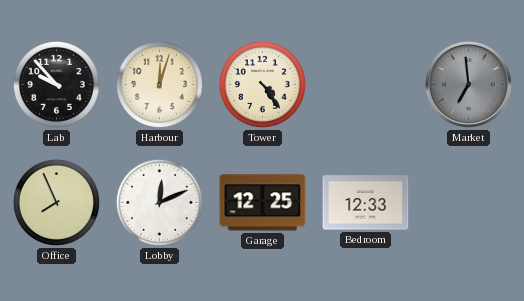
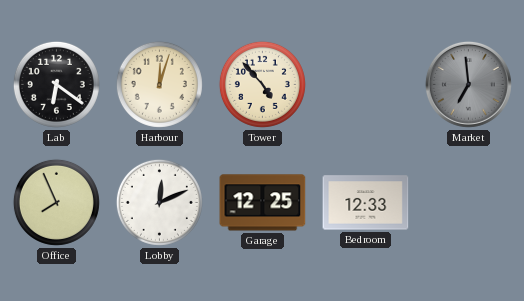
Lab: 9:53 -> 6:21 (56, 84)
Tower: 4:24 -> 4:53 (262, 84)
